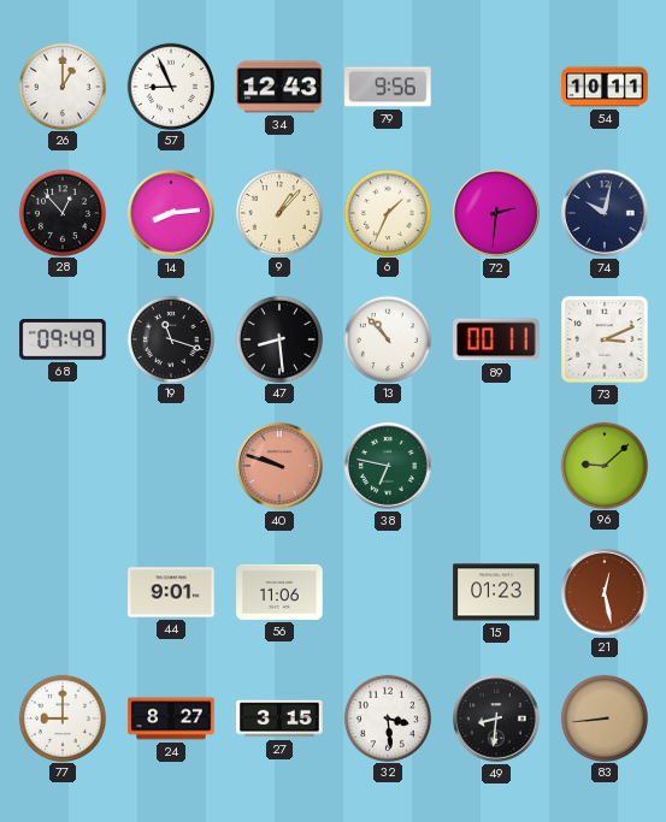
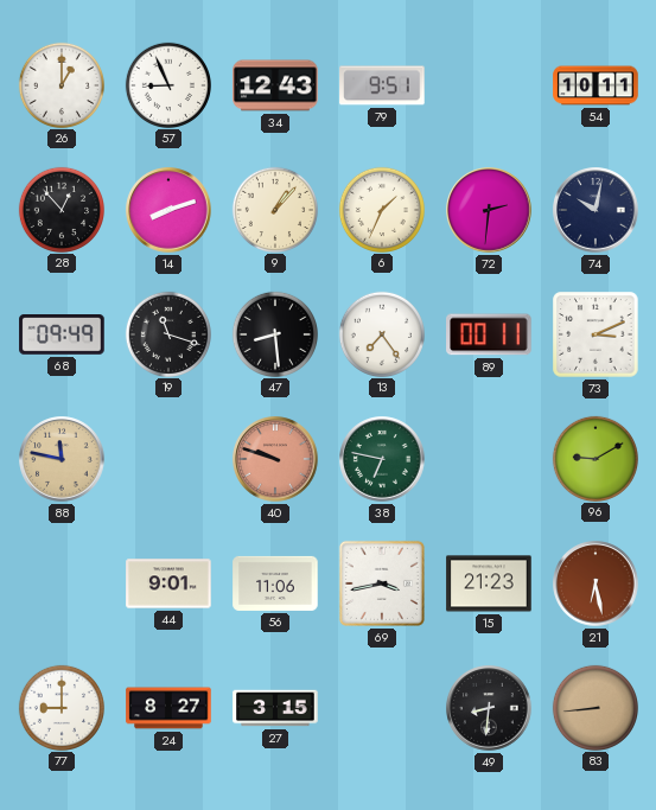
79: 9:56 -> 9:51 (382, 85)
14: 8:14 -> 8:12 (168, 210)
13: 10:53 -> 7:24 (381, 333)
88: none -> 11:47 (62, 459)
96: 9:08 -> 9:10 (594, 458)
69: none -> 3:43 (382, 583)
15: 01:23 -> 21:23 (489, 583)
21: 12:28 -> 6:28 (596, 583)
32: 3:29 -> none (387, 717)
